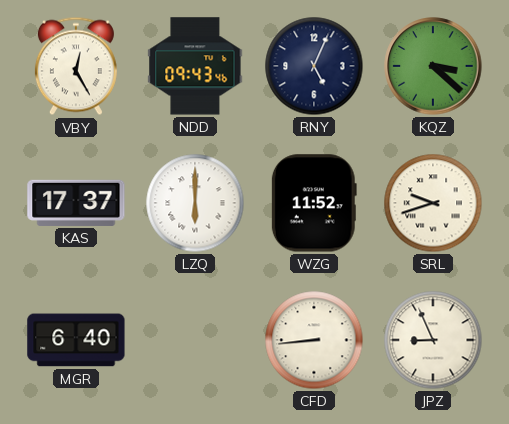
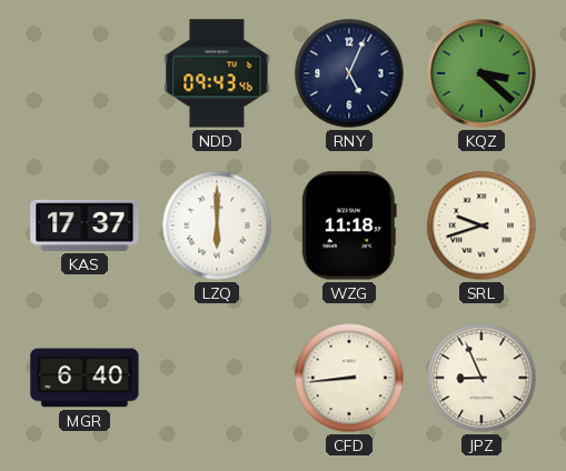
VBY: 12:25 -> none (76, 66)
WZG: 11:52 -> 11:18 (349, 226)
